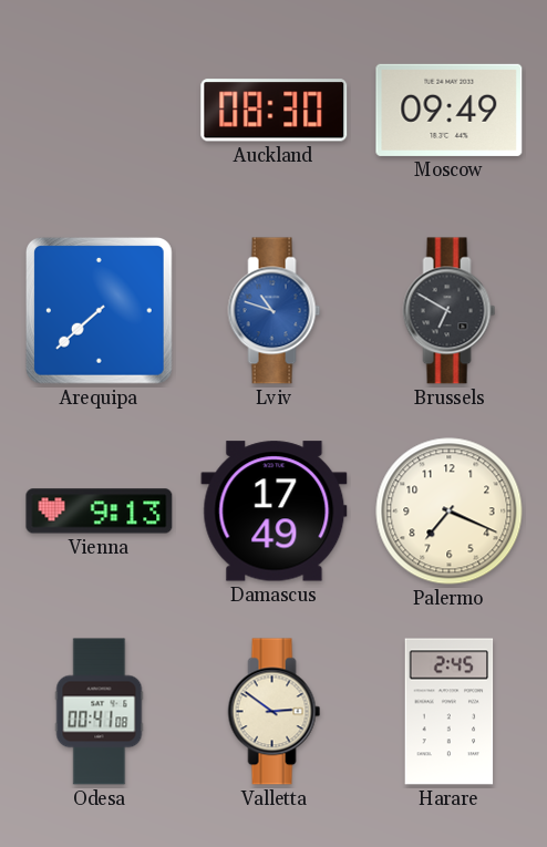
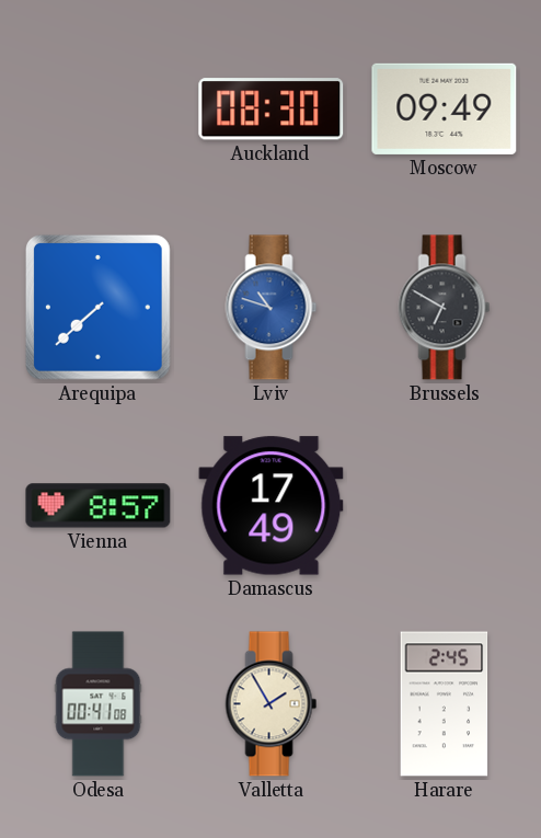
Vienna: 9:13 -> 8:57 (99, 506)
Palermo: 7:19 -> none (450, 512)
Valletta: 2:51 -> 1:55 (272, 704)
